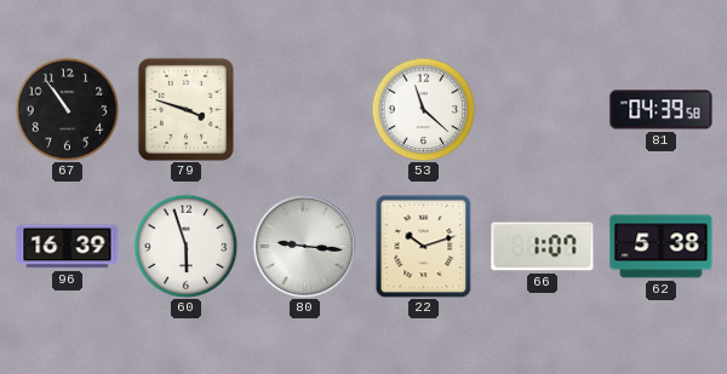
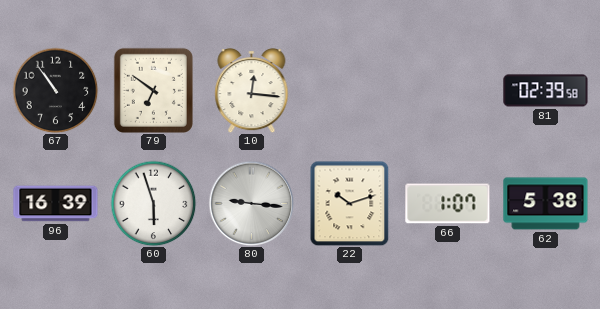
79: 3:48 -> 6:51 (153, 90)
10: none -> 12:16 (252, 90)
53: 11:22 -> none (423, 109)
81: 04:39 -> 02:39 (546, 91)
